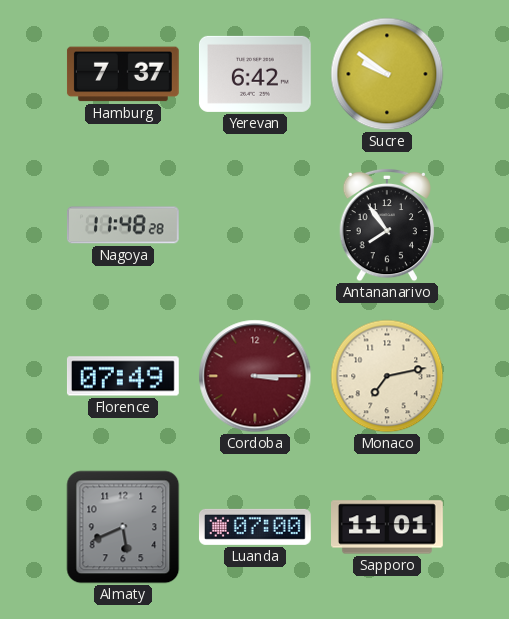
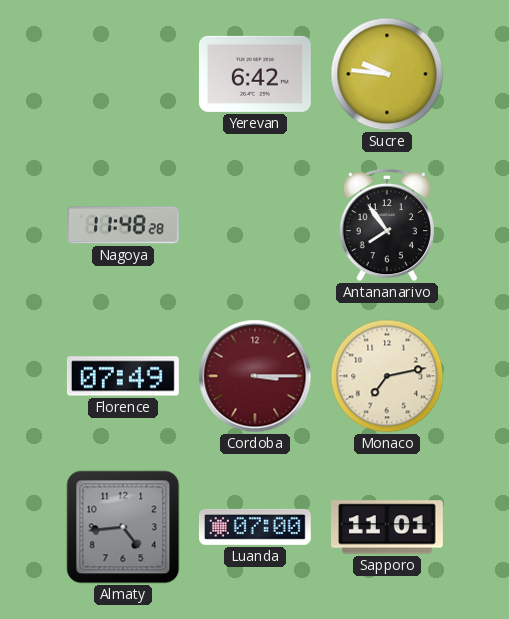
Hamburg: 7:37 -> none (123, 74)
Sucre: 9:51 -> 9:46 (387, 74)
Almaty: 5:41 -> 4:44 (123, 527)
